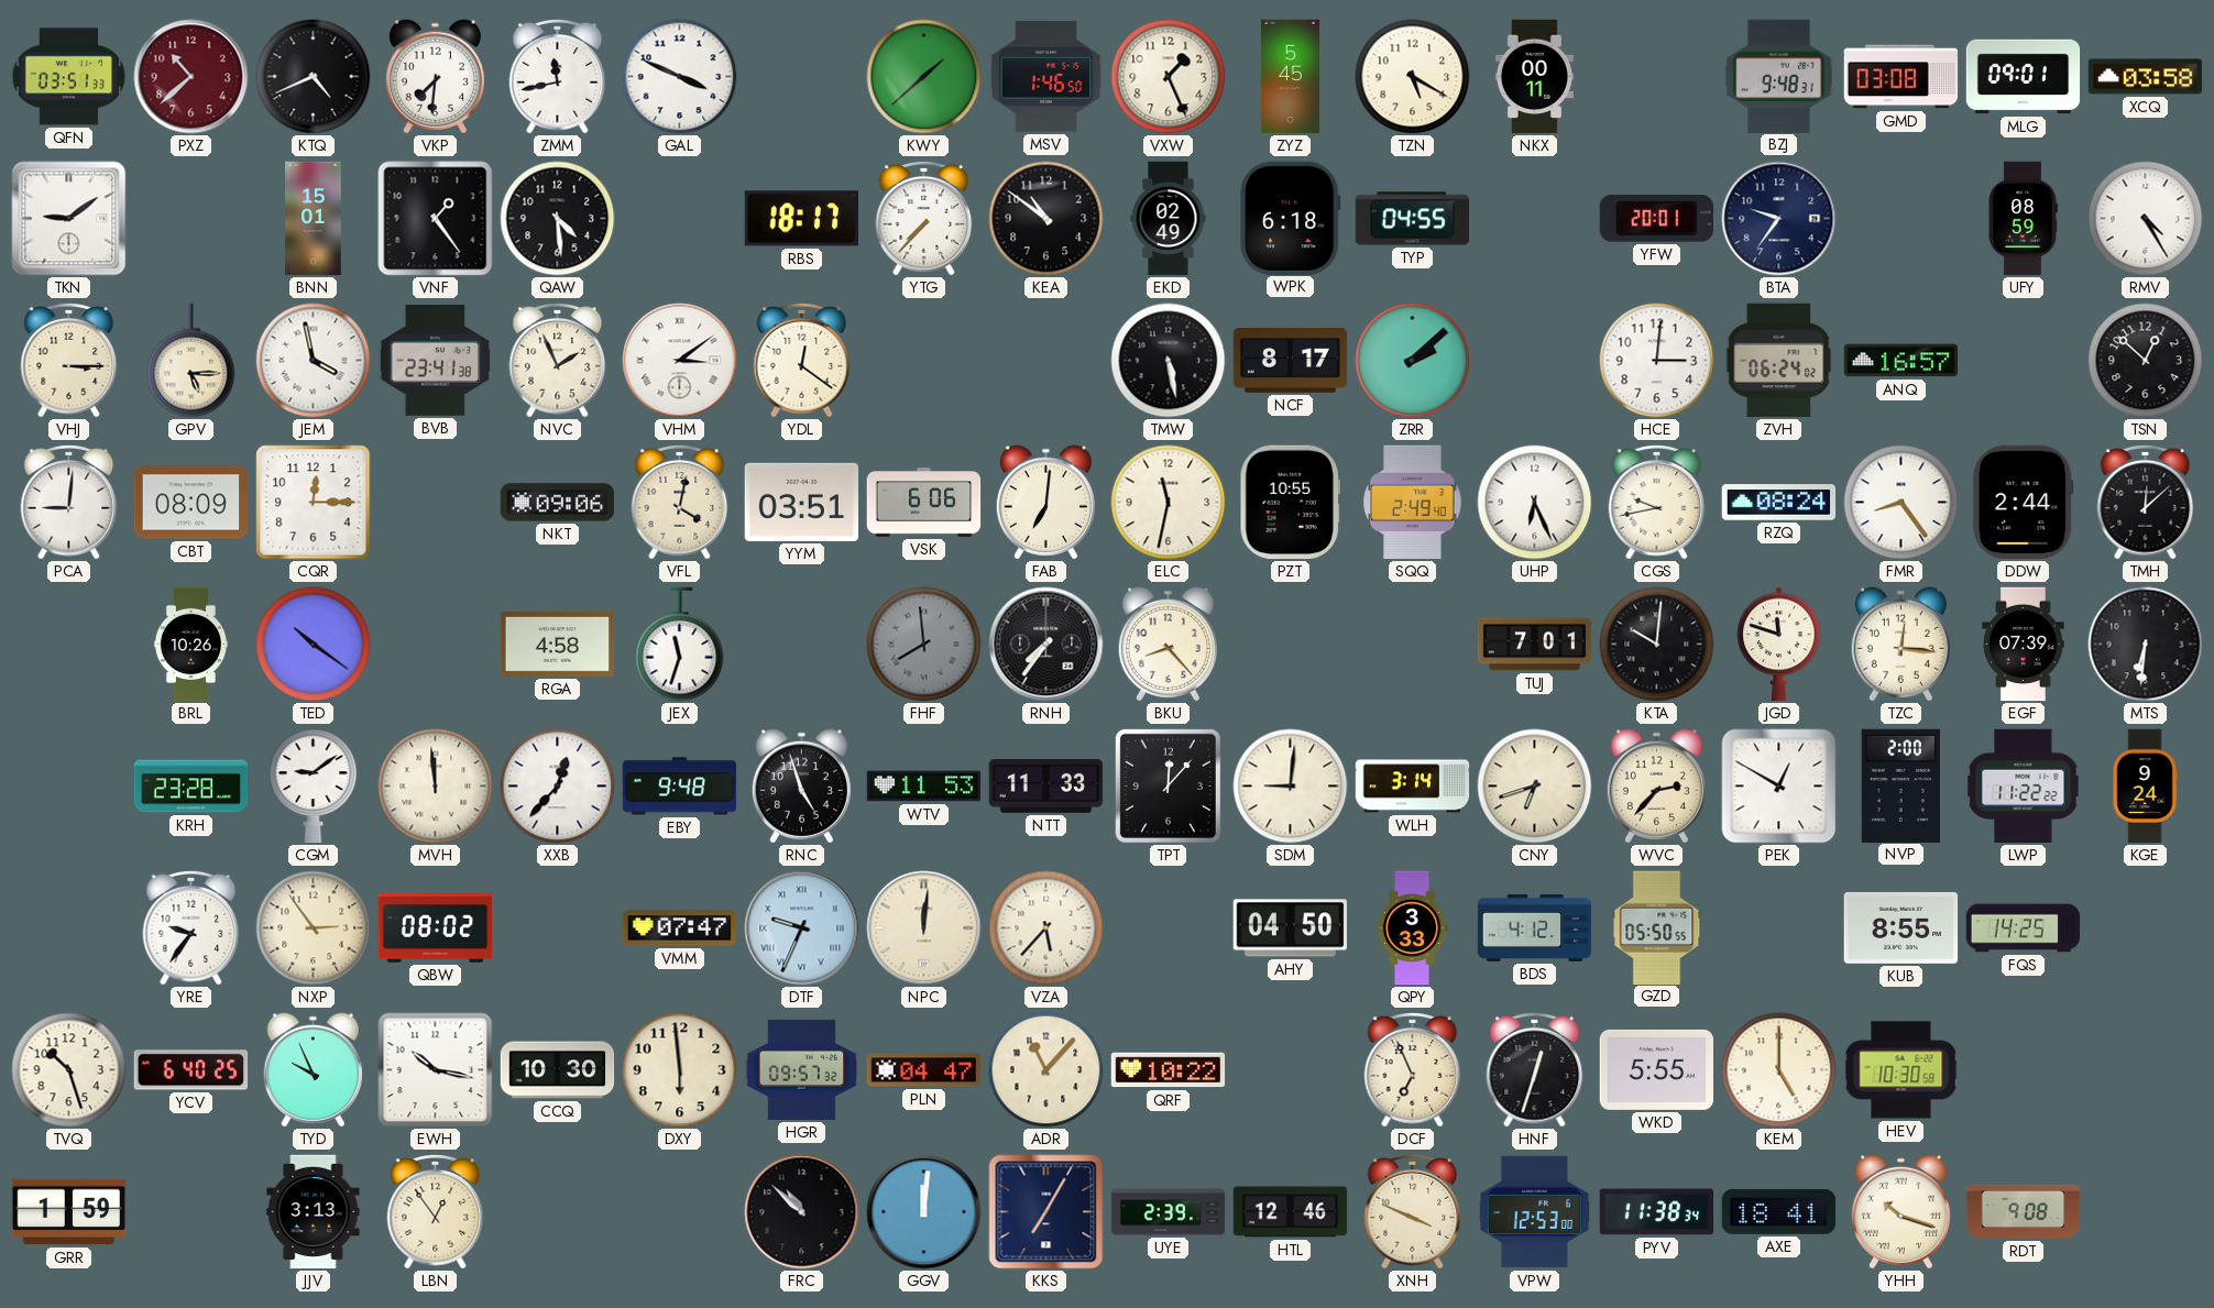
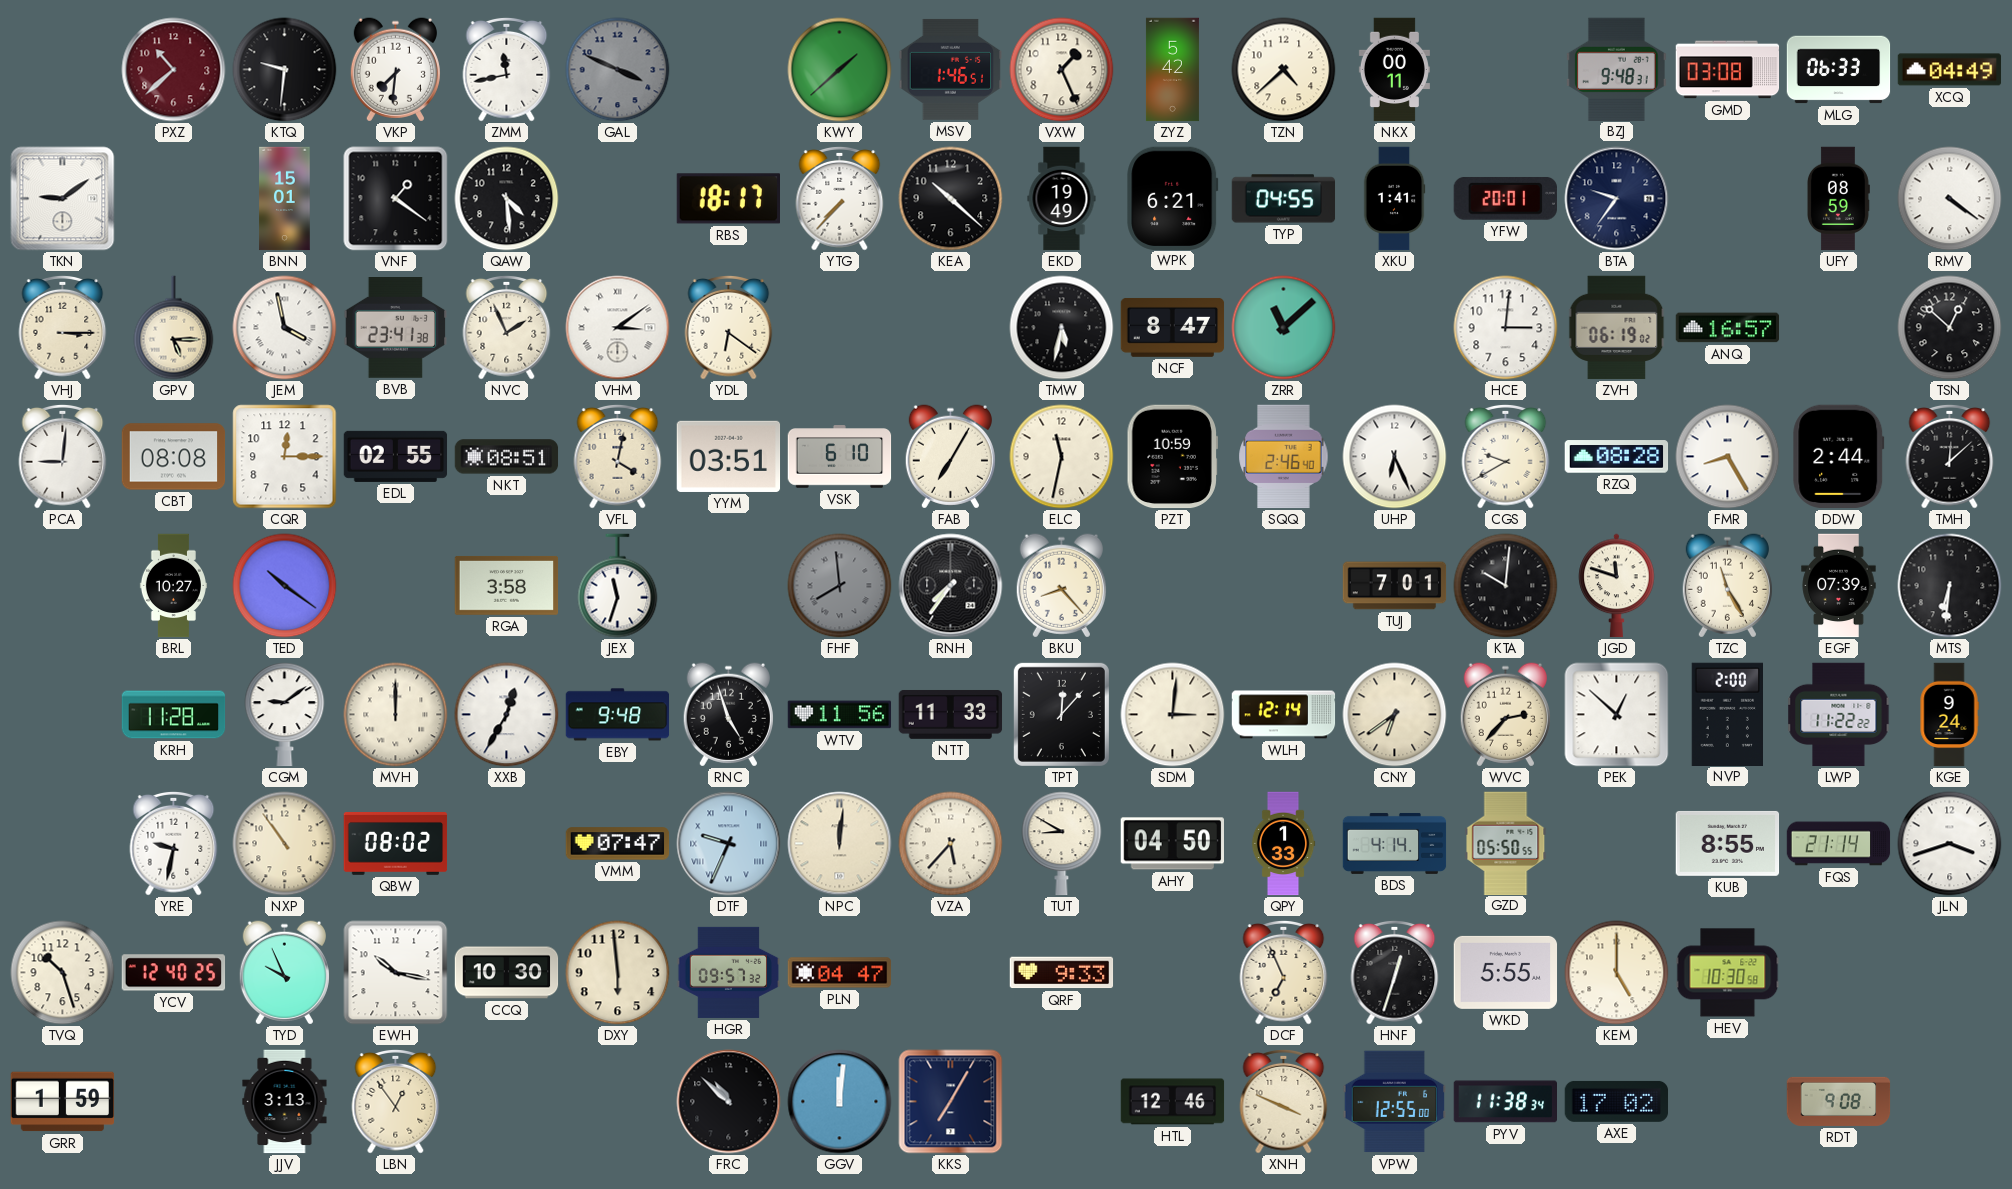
QFN: 03:51 -> none (69, 77)
KTQ: 4:41 -> 9:31 (285, 70)
GAL dial: white -> grey (618, 70)
MSV: 1:46:50 -> 1:46:51 (951, 69)
ZYZ: 5:45 -> 5:42 (1172, 70)
TZN: 5:20 -> 4:38 (1284, 70)
MLG: 09:01 -> 06:33 (1839, 70)
XCQ: 03:58 -> 04:49 (1950, 70)
VNF: 1:24 -> 1:21 (396, 199)
KEA: 10:51 -> 10:22 (951, 199)
EKD: 02:49 -> 19:49 (1062, 199)
WPK: 6:18 -> 6:21 (1173, 198)
XKU: none -> 1:41 (1394, 199)
RMV: 4:25 -> 4:21 (1950, 199)
YDL: 12:21 -> 6:21 (729, 327)
TMW: 5:28 -> 5:32 (1062, 328)
NCF: 8:17 -> 8:47 (1173, 327)
ZRR: 2:08 -> 11:08 (1284, 328)
ZVH: 06:24 -> 06:19 (1617, 328)
CBT: 08:09 -> 08:08 (174, 457)
EDL: none -> 02:55 (396, 456)
NKT: 09:06 -> 08:51 (507, 457)
VSK: 6:06 -> 6:10 (840, 457)
FAB: 7:01 -> 7:05 (950, 457)
PZT: 10:55 -> 10:59 (1172, 457)
SQQ: 2:49 -> 2:46 (1284, 457)
CGS: 9:43 -> 9:40 (1506, 456)
RZQ: 08:24 -> 08:28 (1617, 457)
FMR: 8:24 -> 8:25 (1728, 457)
BRL: 10:26 -> 10:27 (173, 586)
RGA: 4:58 -> 3:58 (507, 585)
TZC: 12:16 -> 11:25 (1727, 586)
KRH: 23:28 -> 11:28 (174, 715)
MVH: 11:59 -> 12:00 (396, 715)
XXB: 12:37 -> 12:35 (507, 715)
WTV: 11:53 -> 11:56 (840, 715)
SDM: 9:01 -> 3:01 (1173, 715)
WLH: 3:14 -> 12:14 (1284, 715)
CNY: 6:42 -> 6:39 (1395, 715)
PEK: 12:50 -> 12:52 (1617, 715)
YRE: 9:36 -> 9:32 (174, 843)
NXP: 2:54 -> 10:54 (285, 844)
TUT: none -> 8:50 (1062, 844)
QPY: 3:33 -> 1:33 (1283, 844)
BDS: 4:12 -> 4:14 (1395, 843)
FQS: 14:25 -> 21:14 (1839, 844)
JLN: none -> 3:42 (1950, 844)
YCV: 6:40 -> 12:40 (174, 973)
ADR: 11:07 -> none (1046, 1070)
QRF: 10:22 -> 9:33 (1062, 973)
UYE: 2:39 -> none (1169, 1212)
VPW: 12:53 -> 12:55 (1395, 1102)
AXE: 18:41 -> 17:02 (1617, 1101)
YHH: 10:18 -> none (1900, 1212)
